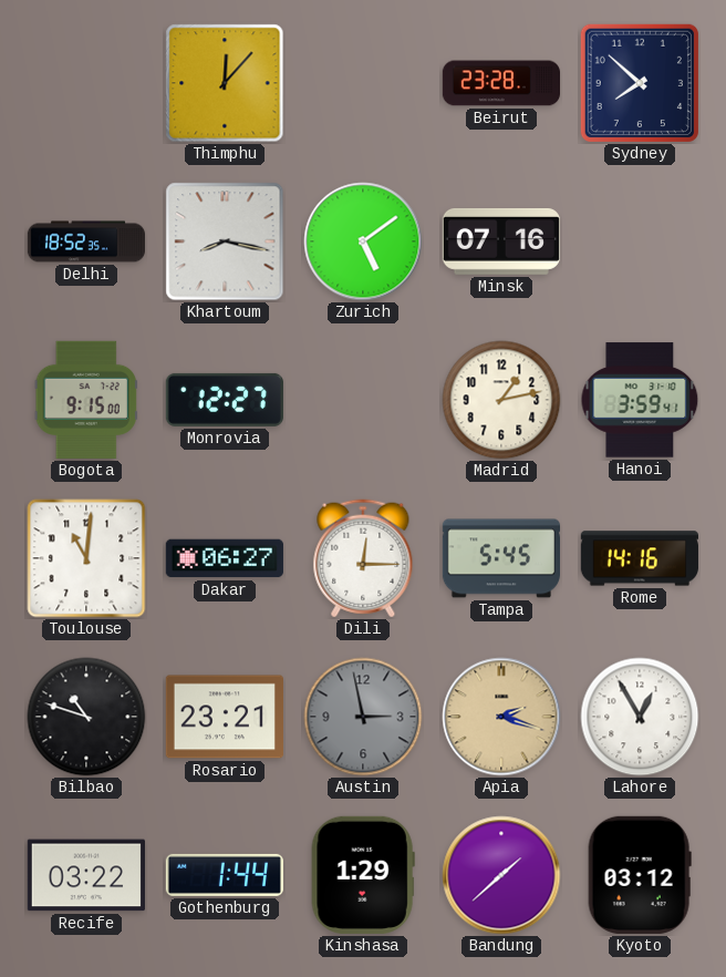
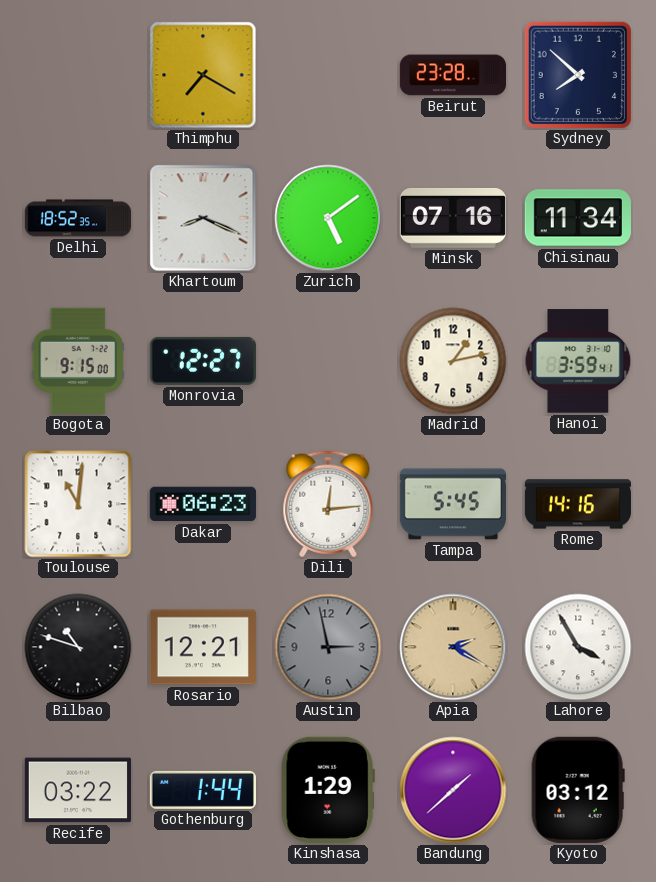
Thimphu: 12:07 -> 7:20 (203, 75)
Khartoum: 8:17 -> 8:19 (203, 218)
Chisinau: none -> 11:34 (578, 218)
Dakar: 06:27 -> 06:23 (203, 504)
Dili: 12:15 -> 12:14 (328, 504)
Rosario: 23:21 -> 12:21 (203, 647)
Apia: 2:18 -> 2:20 (453, 647)
Lahore: 12:55 -> 3:55 (578, 647)
